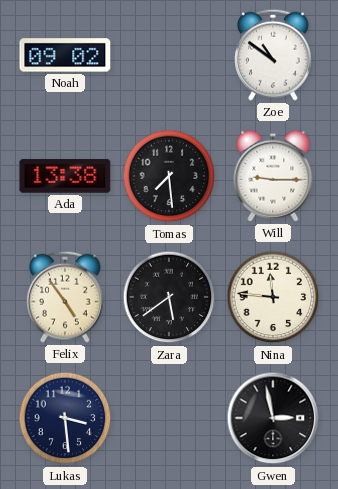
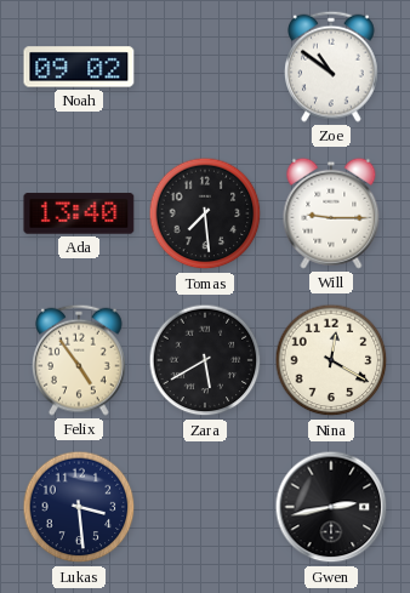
Ada: 13:38 -> 13:40 (79, 213)
Zara: 5:39 -> 5:40 (205, 360)
Nina: 11:46 -> 12:20 (331, 360)
Gwen: 2:58 -> 2:43 (331, 507)
